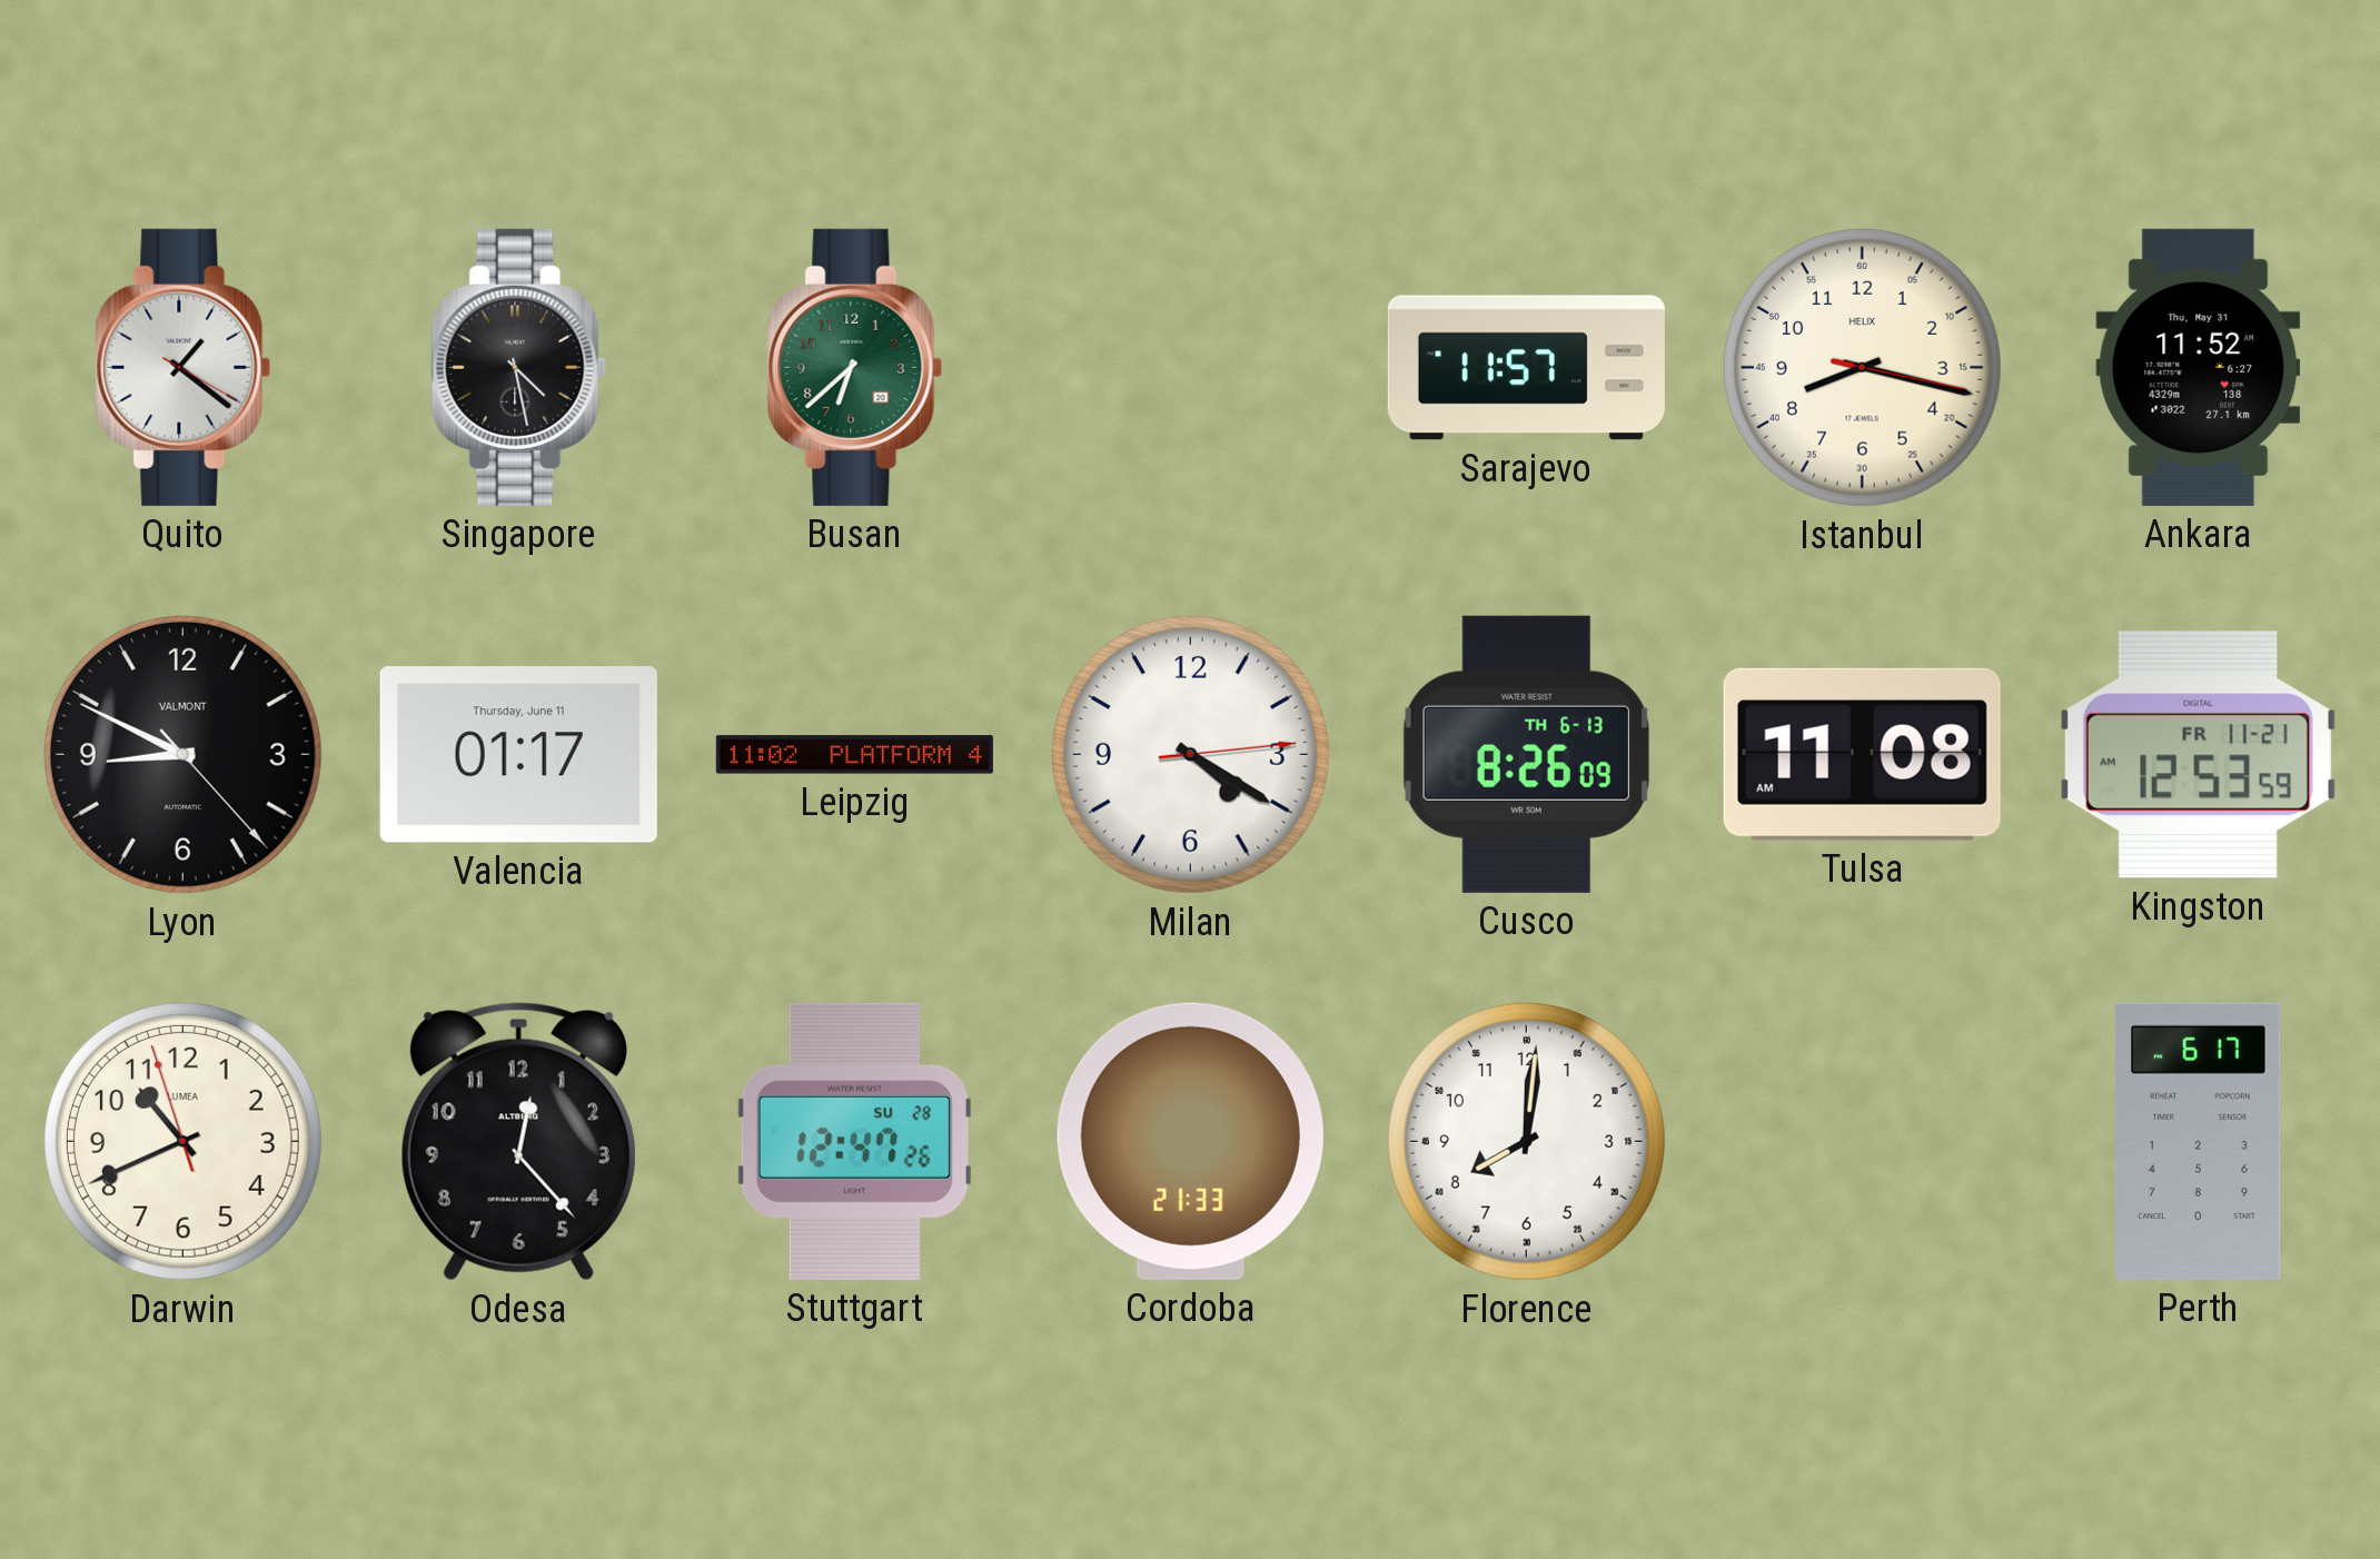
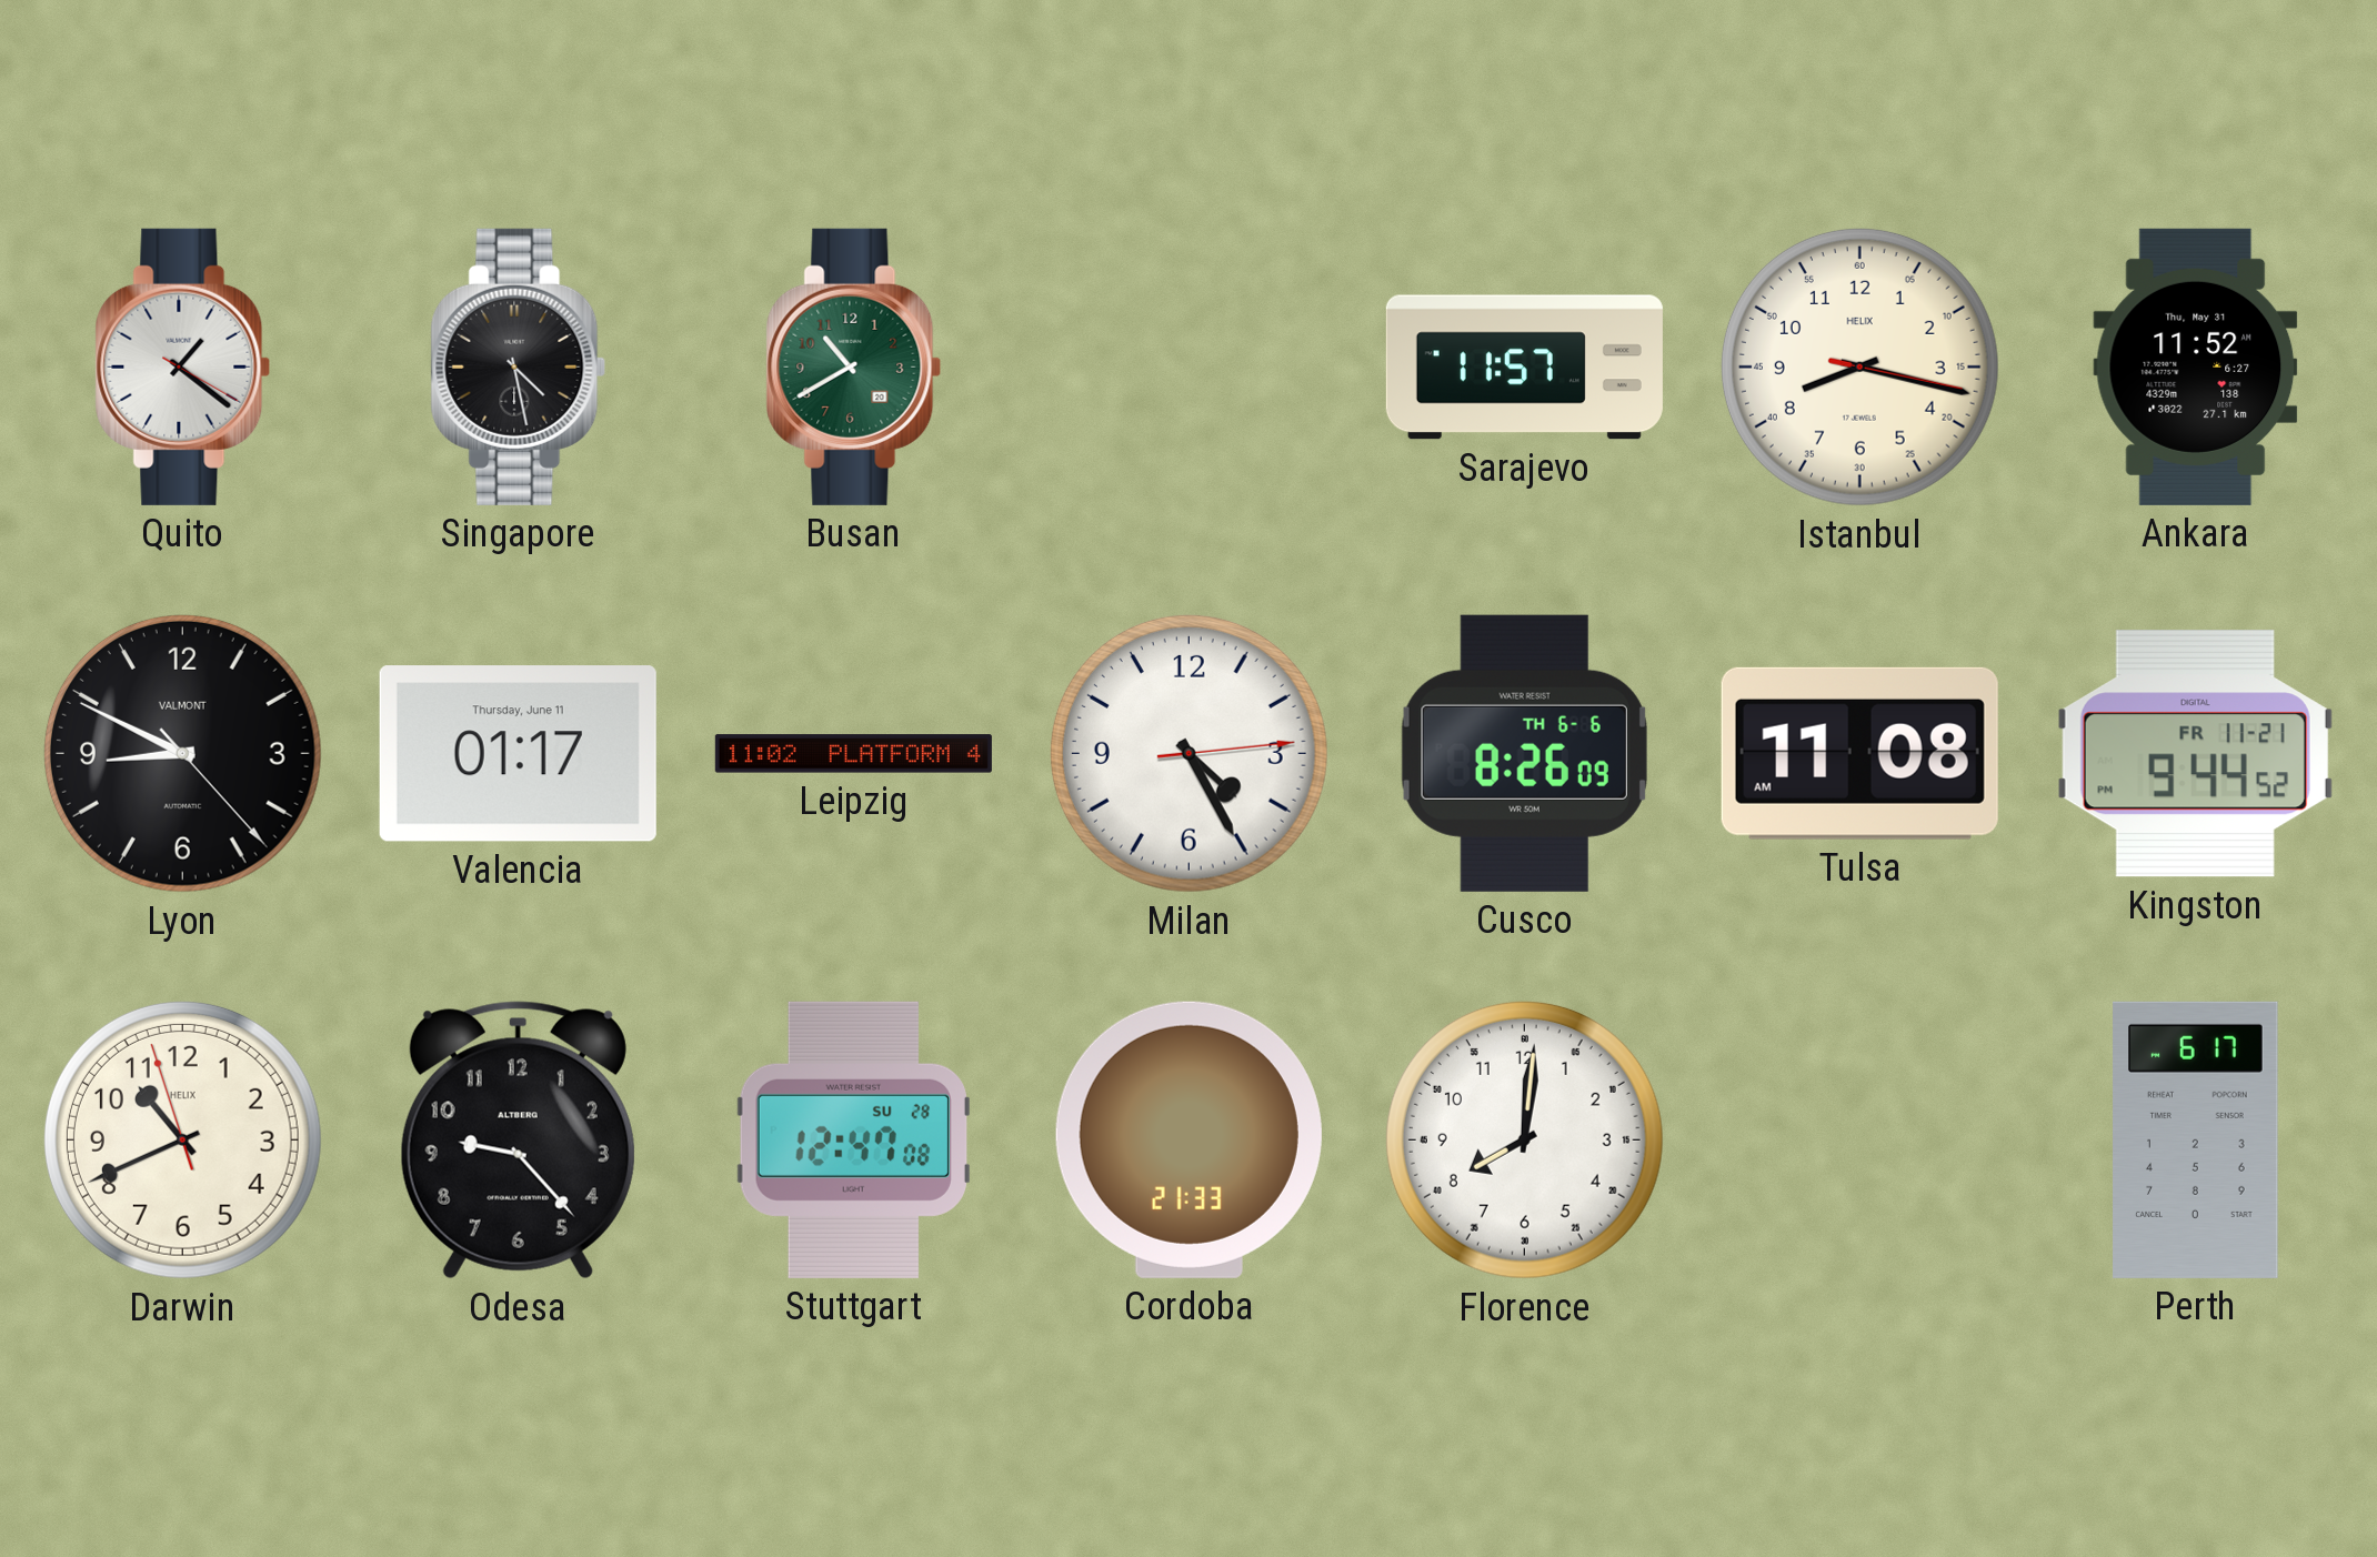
Busan: 6:38 -> 10:40 (854, 366)
Milan: 4:20 -> 4:25 (1189, 753)
Cusco date: TH 6-13 -> TH 6-6 (1524, 753)
Kingston: 12:53 -> 9:44 (2195, 754)
Darwin brand: LUMEA -> HELIX (182, 1139)
Odesa: 12:23 -> 9:23 (518, 1141)
Stuttgart: 12:47:26 -> 12:47:08 (853, 1139)
